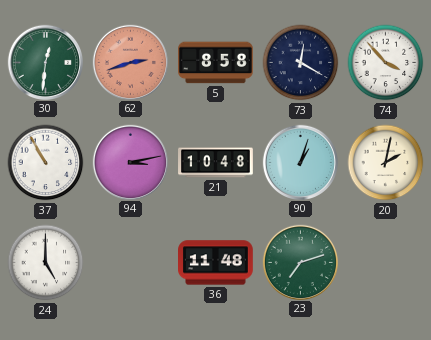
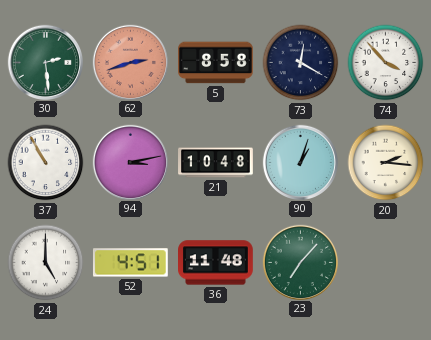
30: 12:31 -> 2:29 (45, 62)
20: 2:02 -> 2:16 (386, 163)
52: none -> 4:51 (130, 263)
23: 7:12 -> 7:07 (300, 262)
